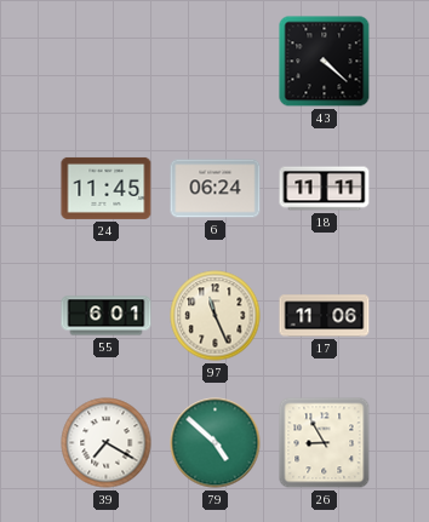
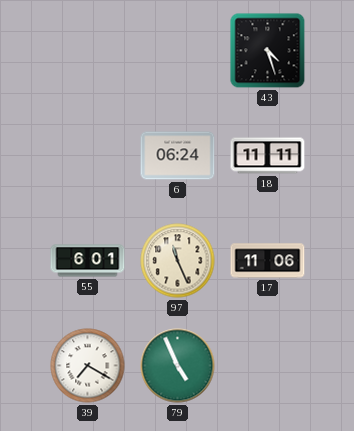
43: 4:22 -> 4:27 (268, 51)
24: 11:45 -> none (107, 188)
79: 4:52 -> 4:56 (178, 366)
26: 8:55 -> none (325, 443)
